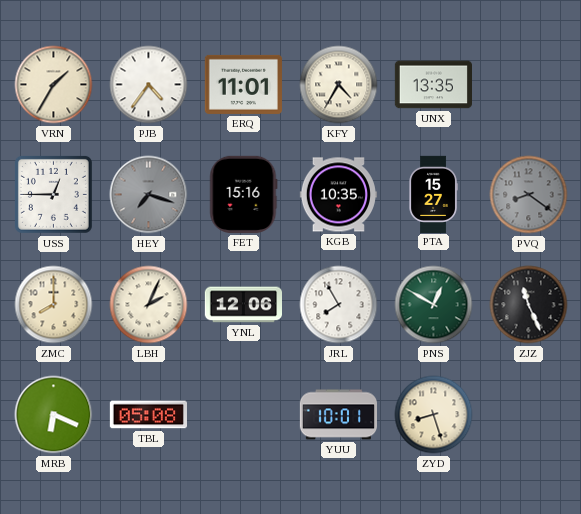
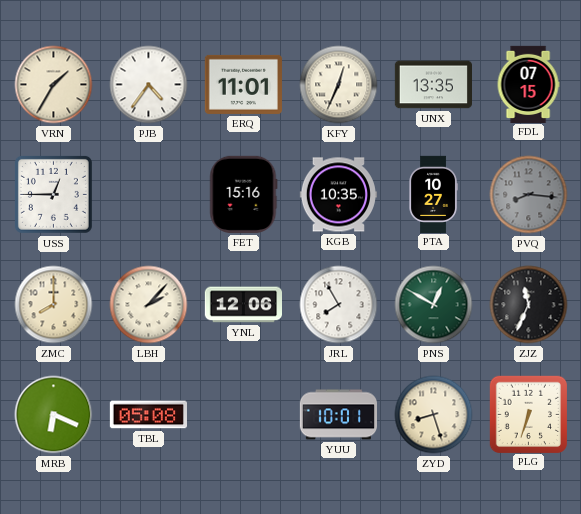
KFY: 4:35 -> 12:34 (339, 85)
FDL: none -> 07:15 (528, 84)
HEY: 7:18 -> none (149, 195)
PTA: 15:27 -> 10:27 (433, 194)
PVQ: 8:21 -> 8:16 (529, 195)
LBH: 2:04 -> 2:07 (149, 305)
ZJZ: 11:26 -> 11:34 (529, 305)
PLG: none -> 6:33 (528, 414)
